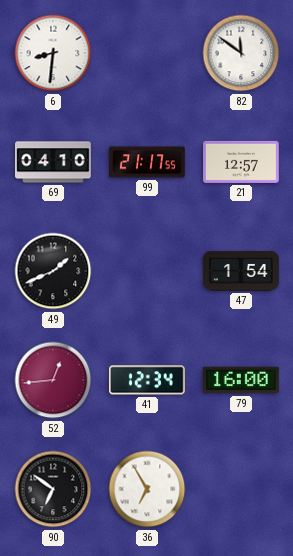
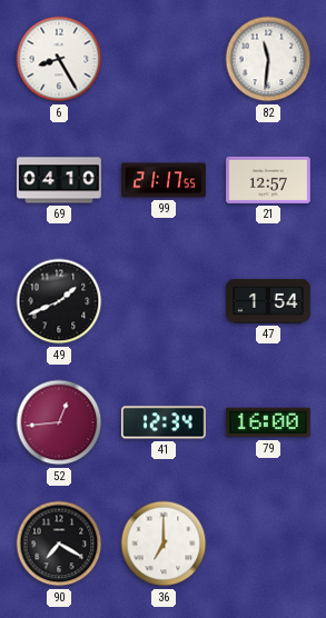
6: 8:31 -> 8:25 (59, 59)
82: 11:51 -> 11:31 (268, 59)
90: 6:51 -> 7:20 (59, 544)
36: 6:55 -> 7:00 (164, 544)
